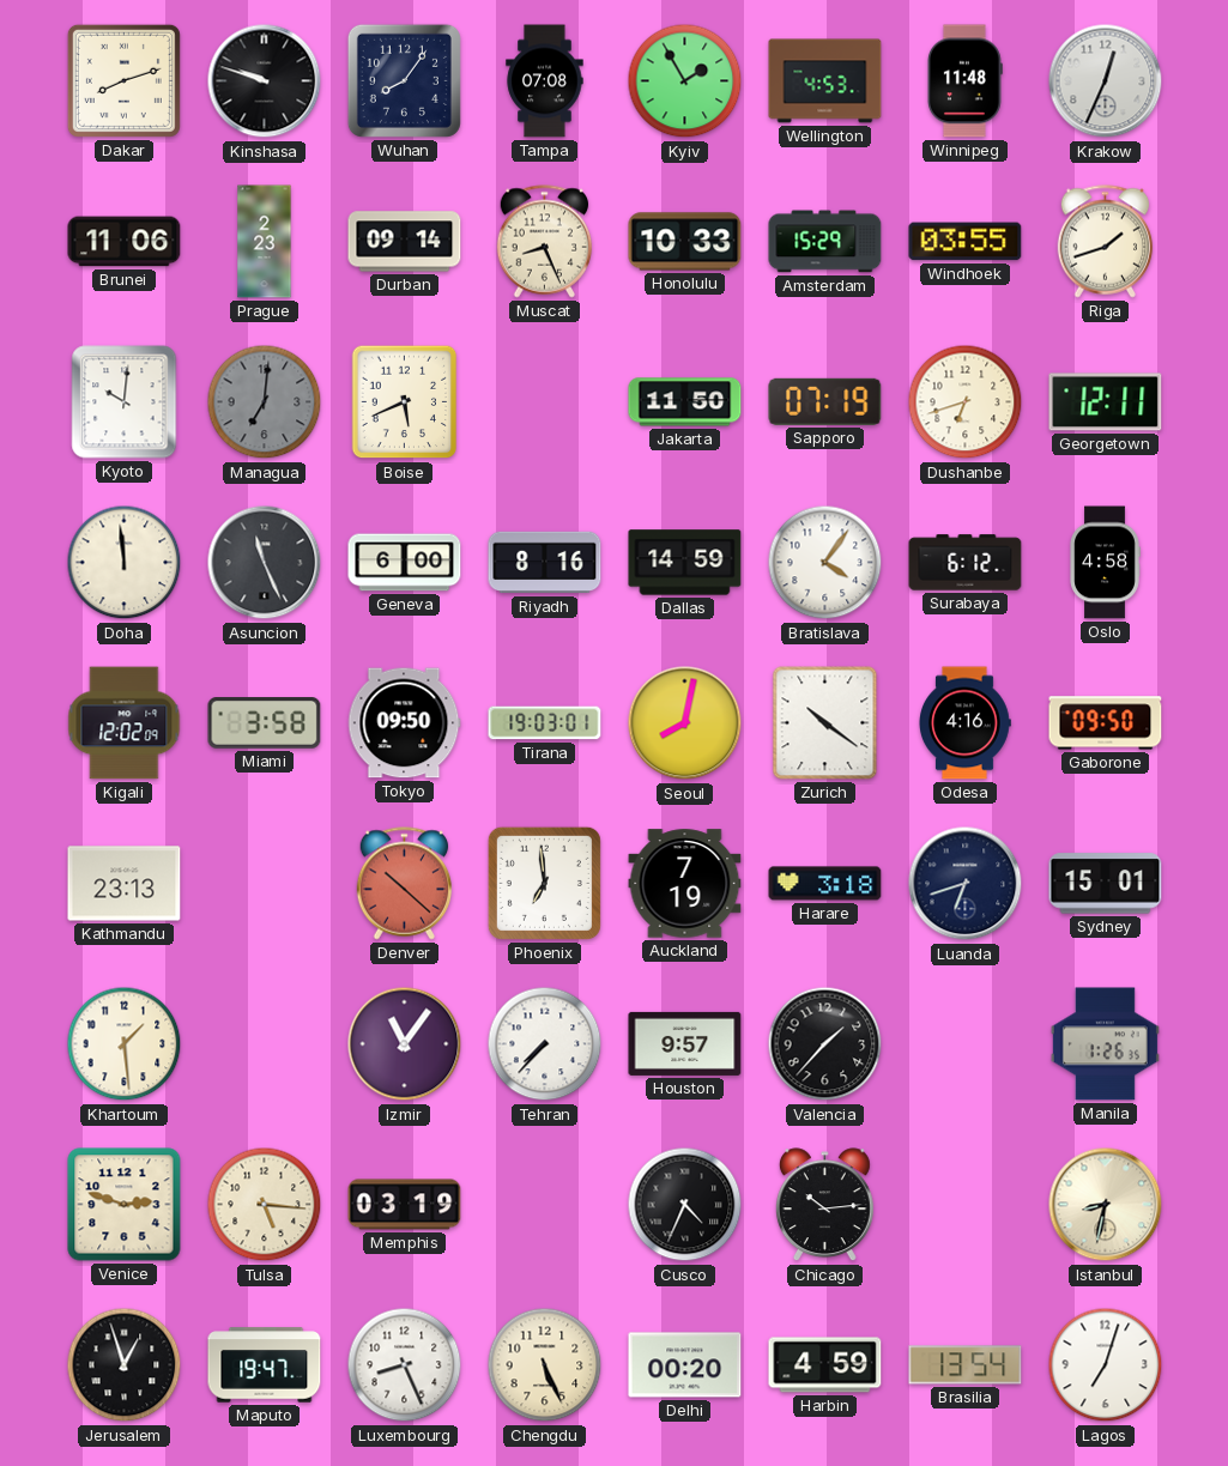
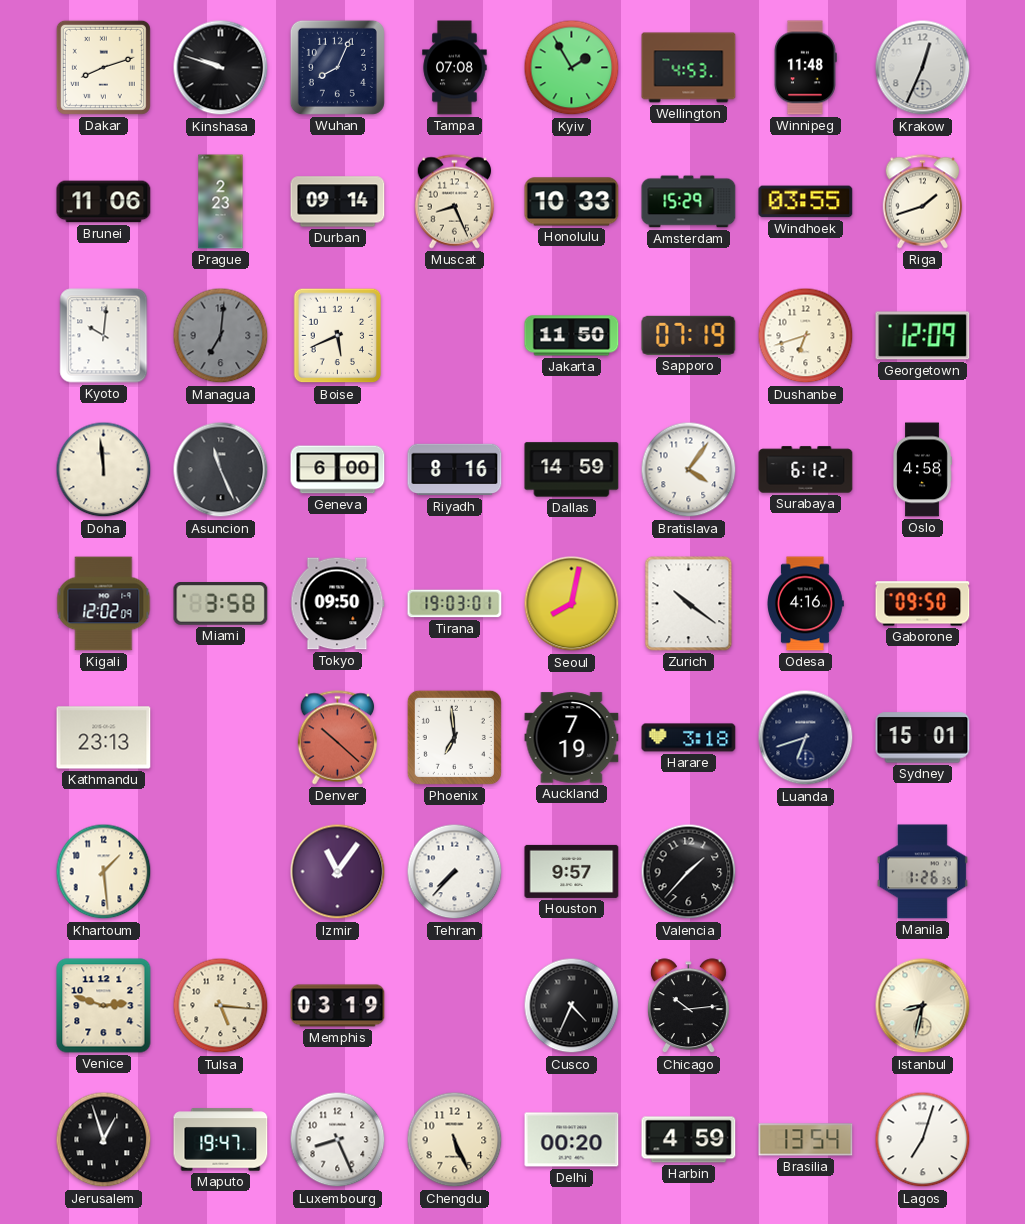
Wuhan: 8:06 -> 8:04 (337, 67)
Georgetown: 12:11 -> 12:09 (923, 336)
